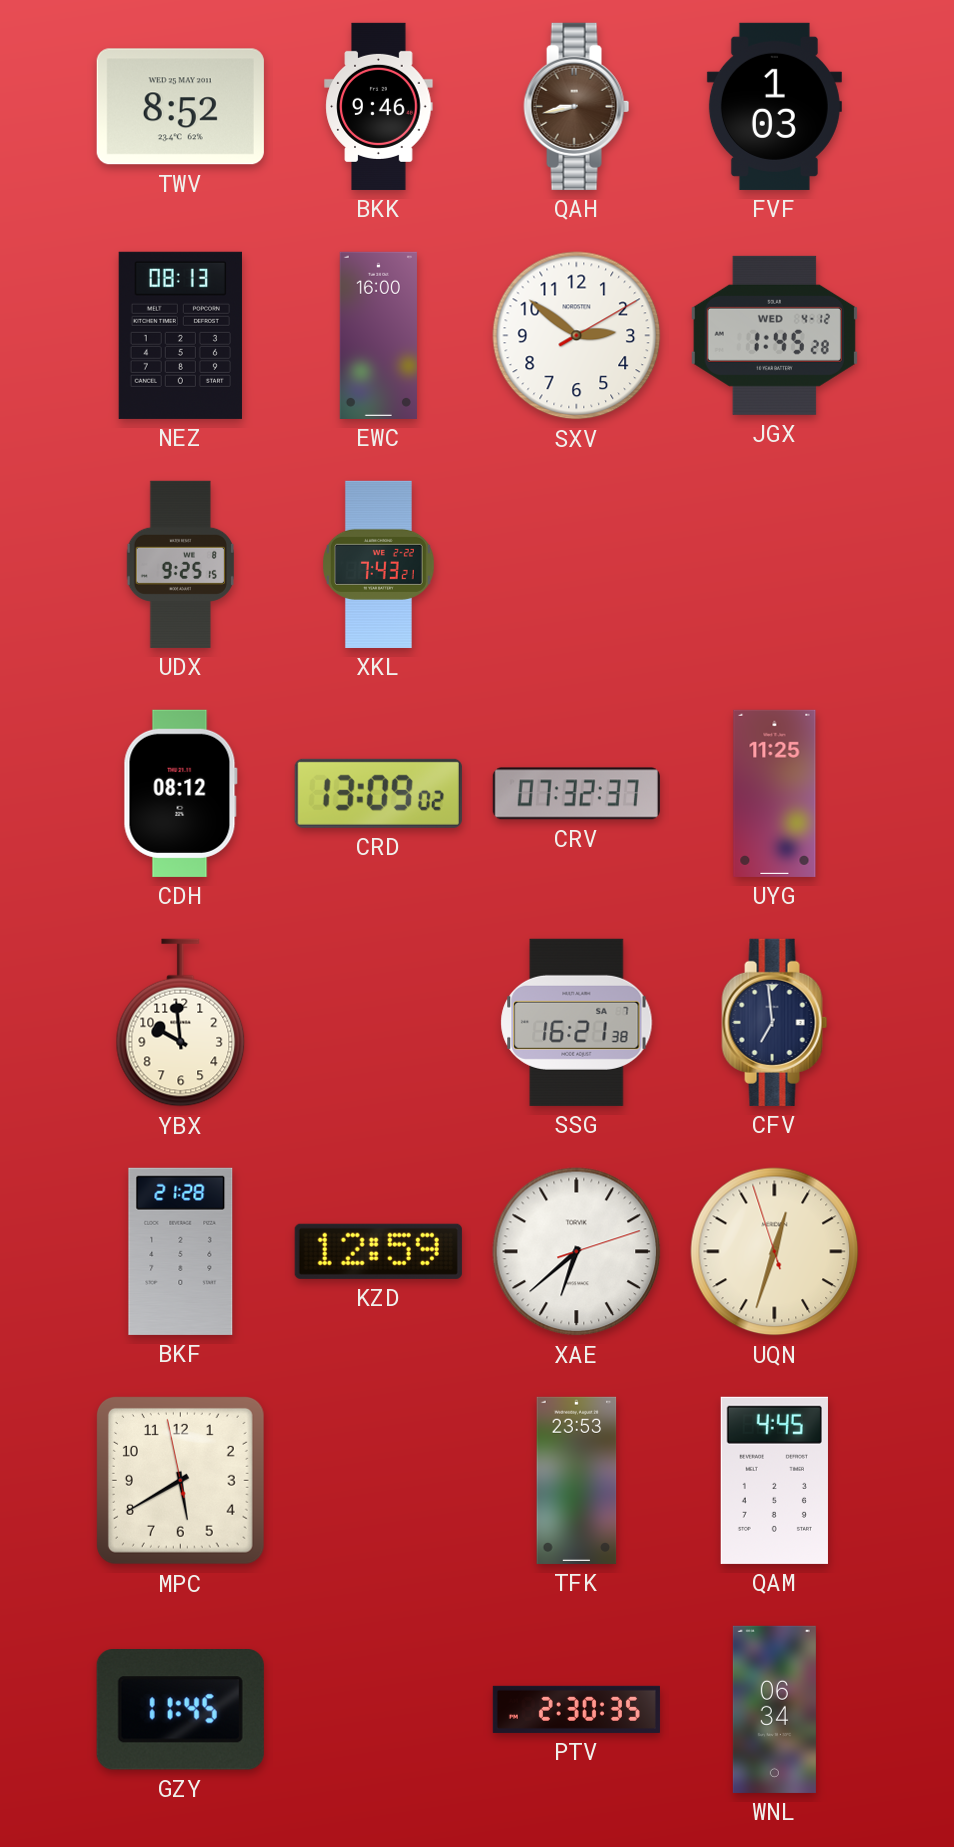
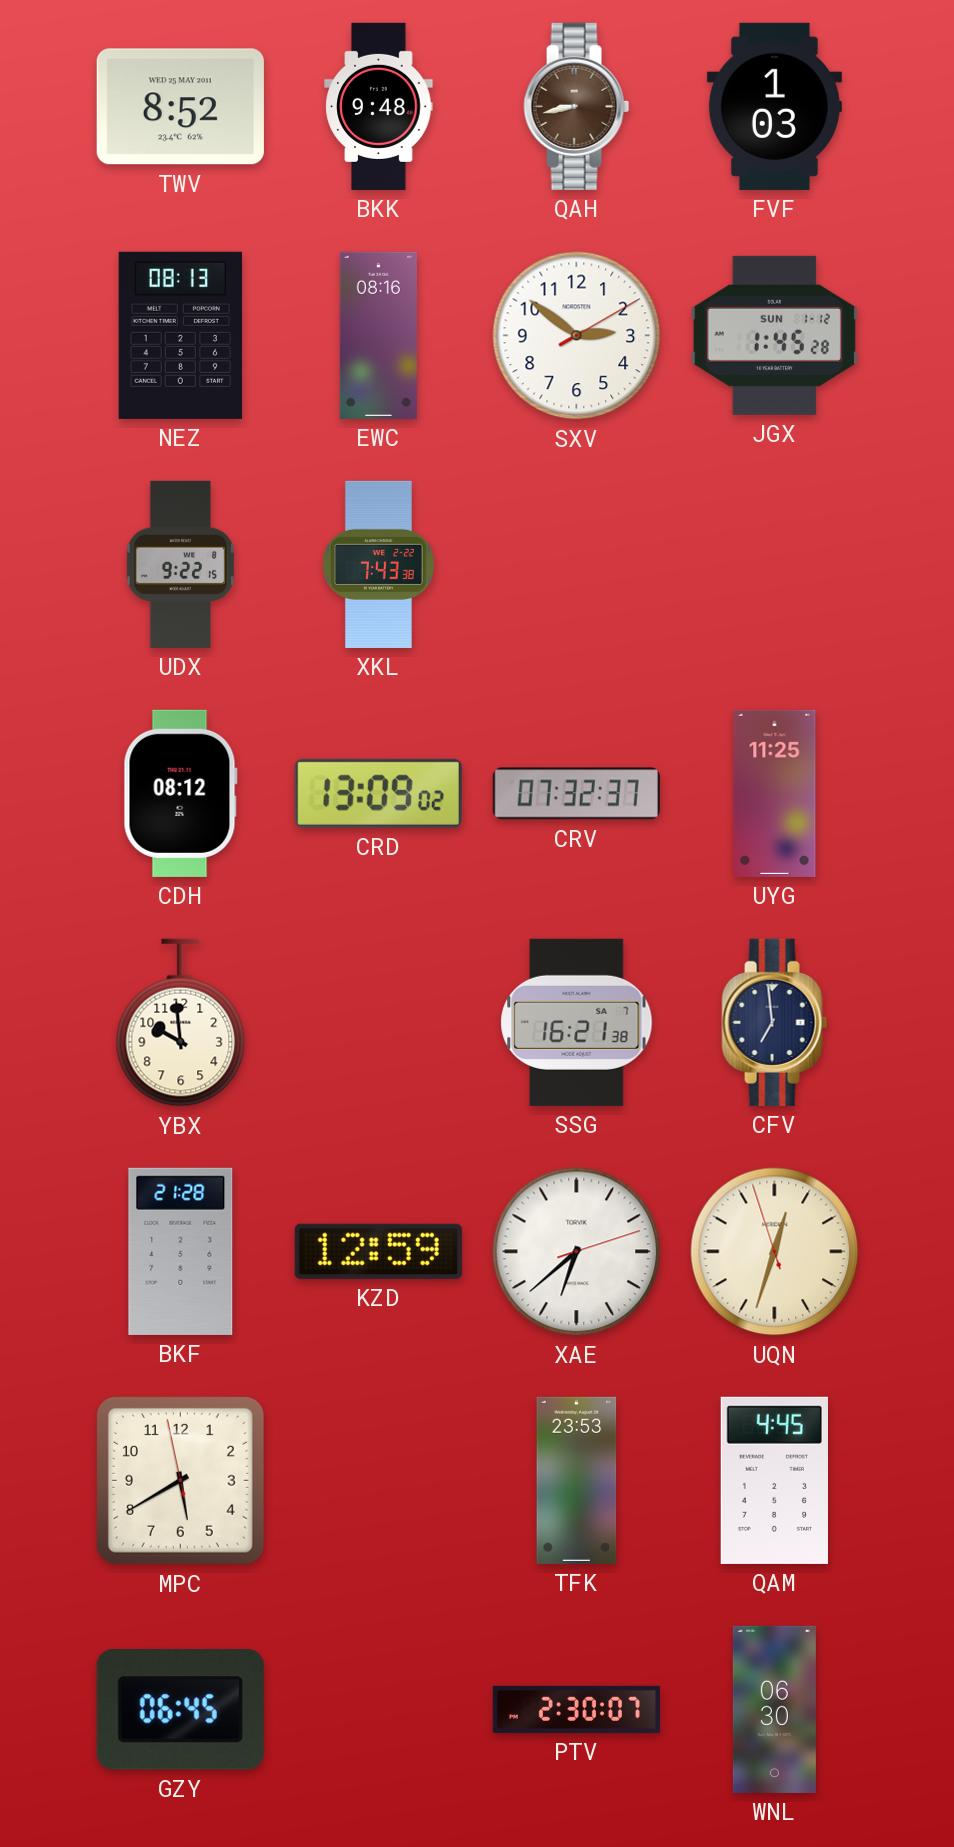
BKK: 9:46 -> 9:48 (379, 106)
EWC: 16:00 -> 08:16 (378, 335)
JGX date: WED 4-12 -> SUN 1-12 (774, 335)
UDX: 9:25 -> 9:22 (180, 564)
XKL: 7:43:21 -> 7:43:38 (379, 564)
GZY: 11:45 -> 06:45 (180, 1710)
PTV: 2:30:35 -> 2:30:07 (576, 1709)
WNL: 06:34 -> 06:30 (774, 1709)
